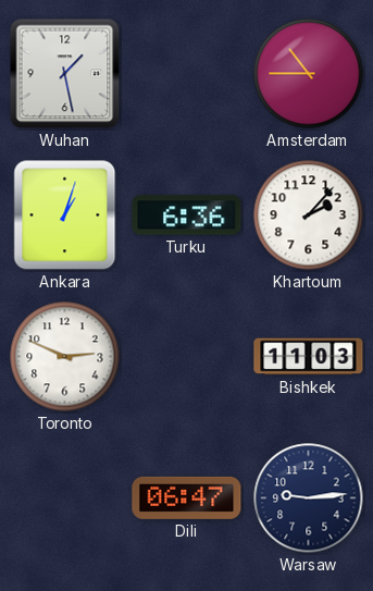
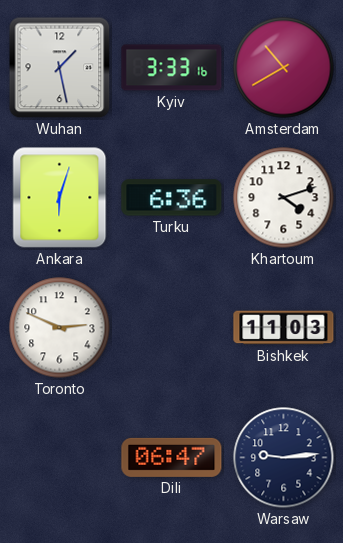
Kyiv: none -> 3:33 (172, 68)
Amsterdam: 10:45 -> 10:40 (284, 68)
Ankara: 1:03 -> 6:03 (60, 198)
Khartoum: 2:07 -> 4:12 (284, 198)
